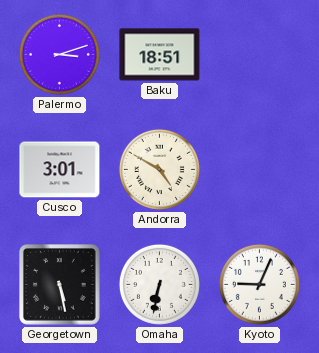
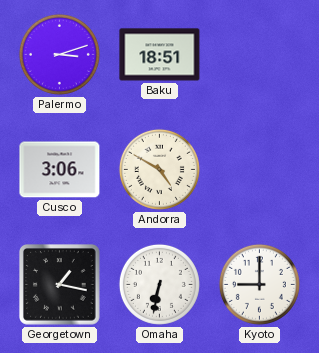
Cusco: 3:01 -> 3:06 (60, 170)
Georgetown: 5:28 -> 1:17 (60, 285)
Kyoto: 9:04 -> 9:00 (259, 284)
